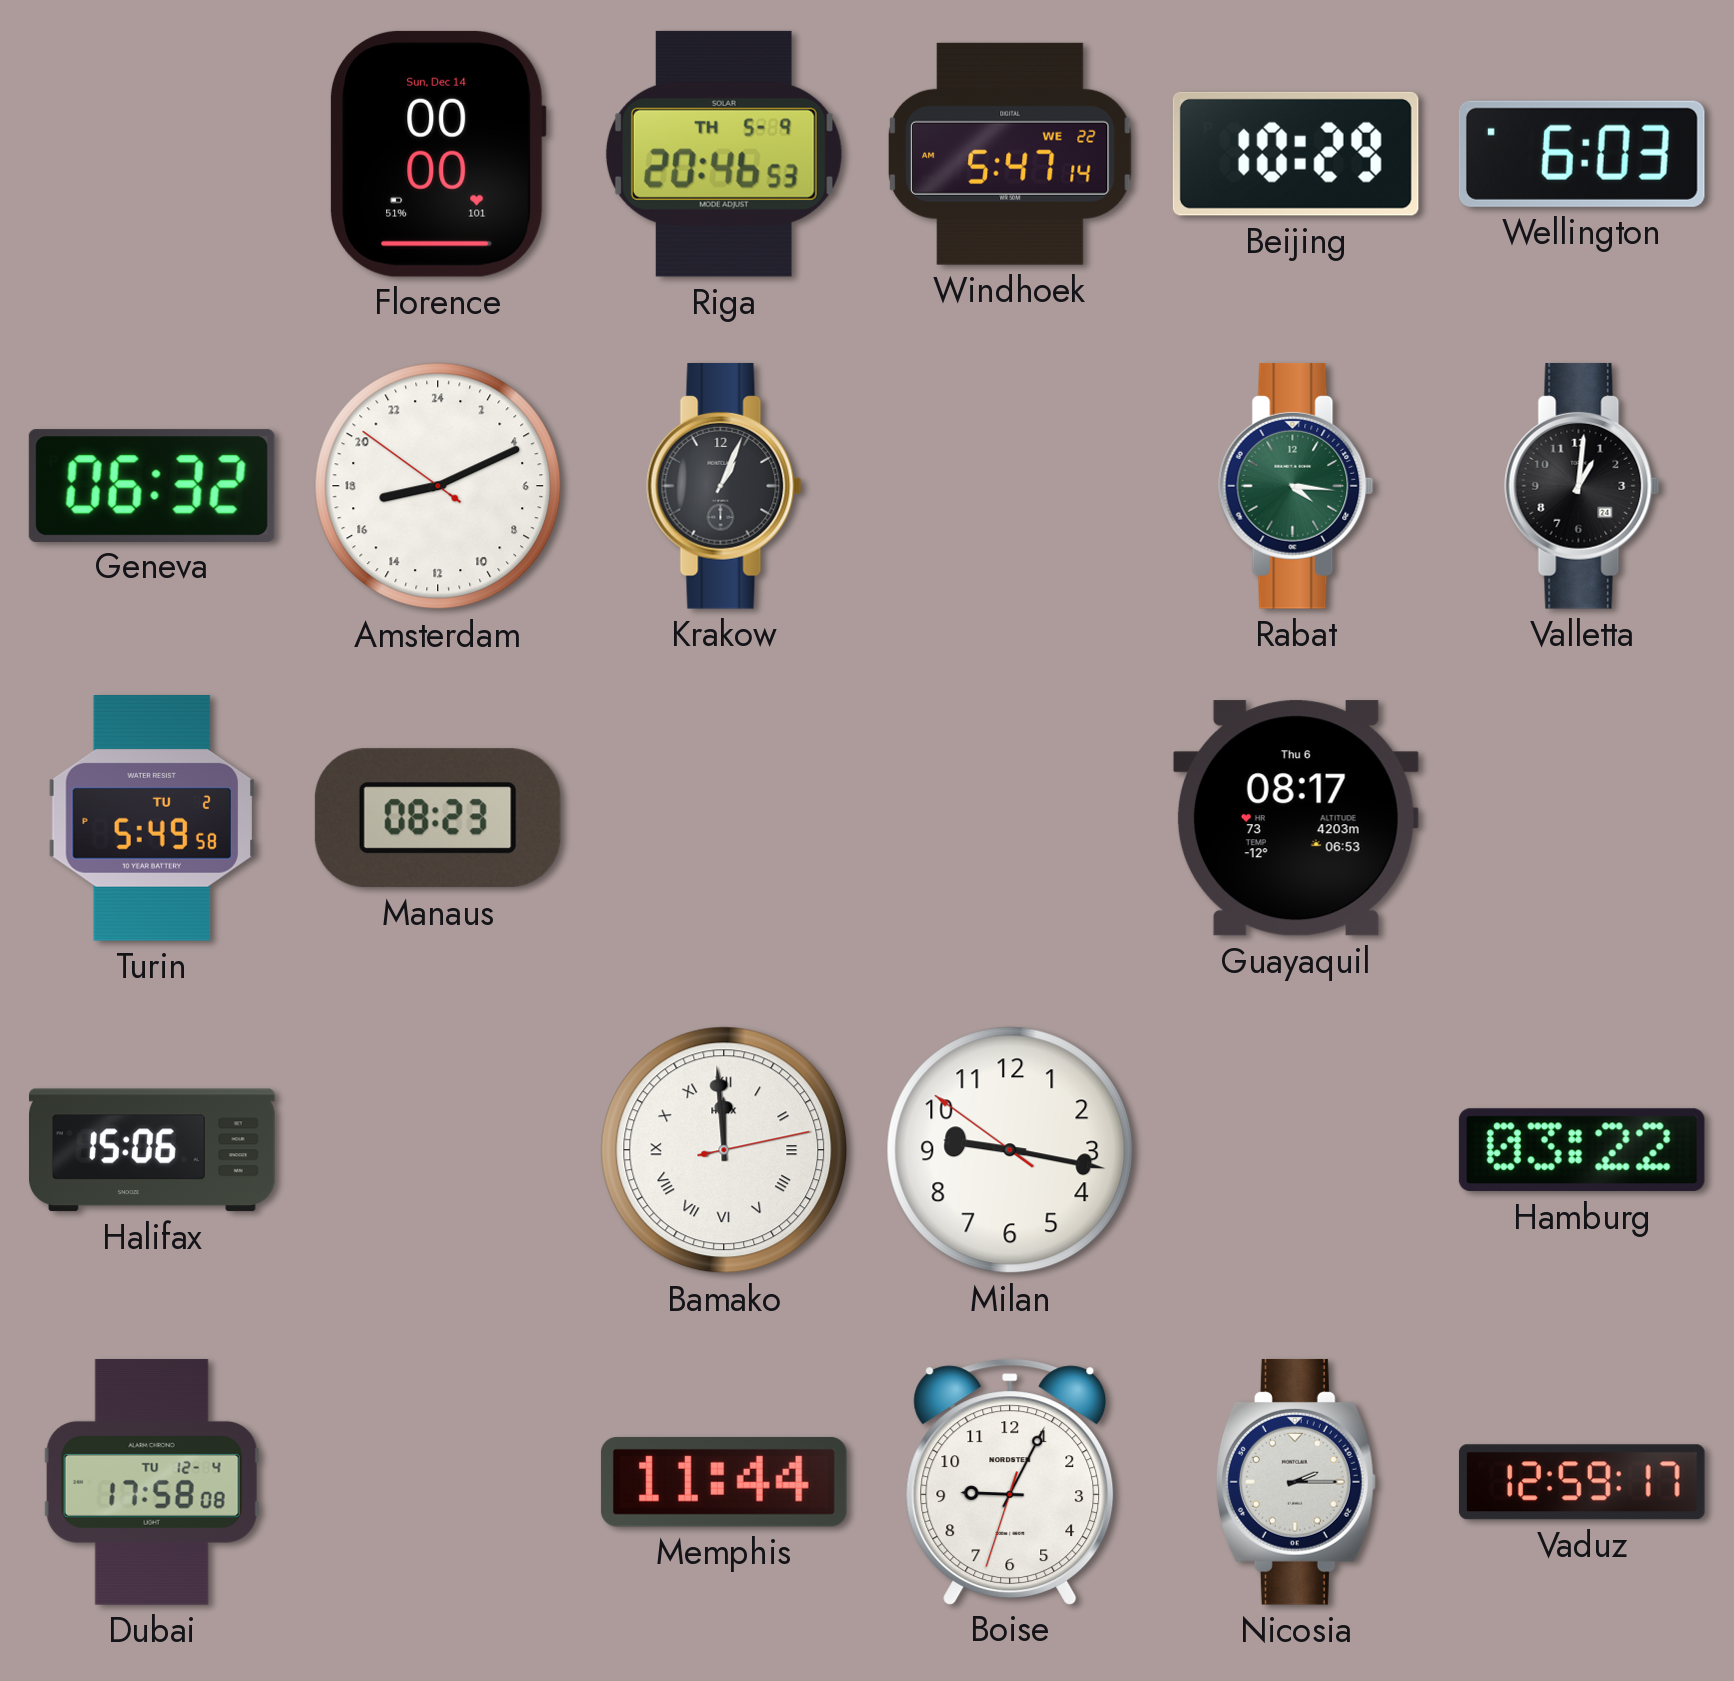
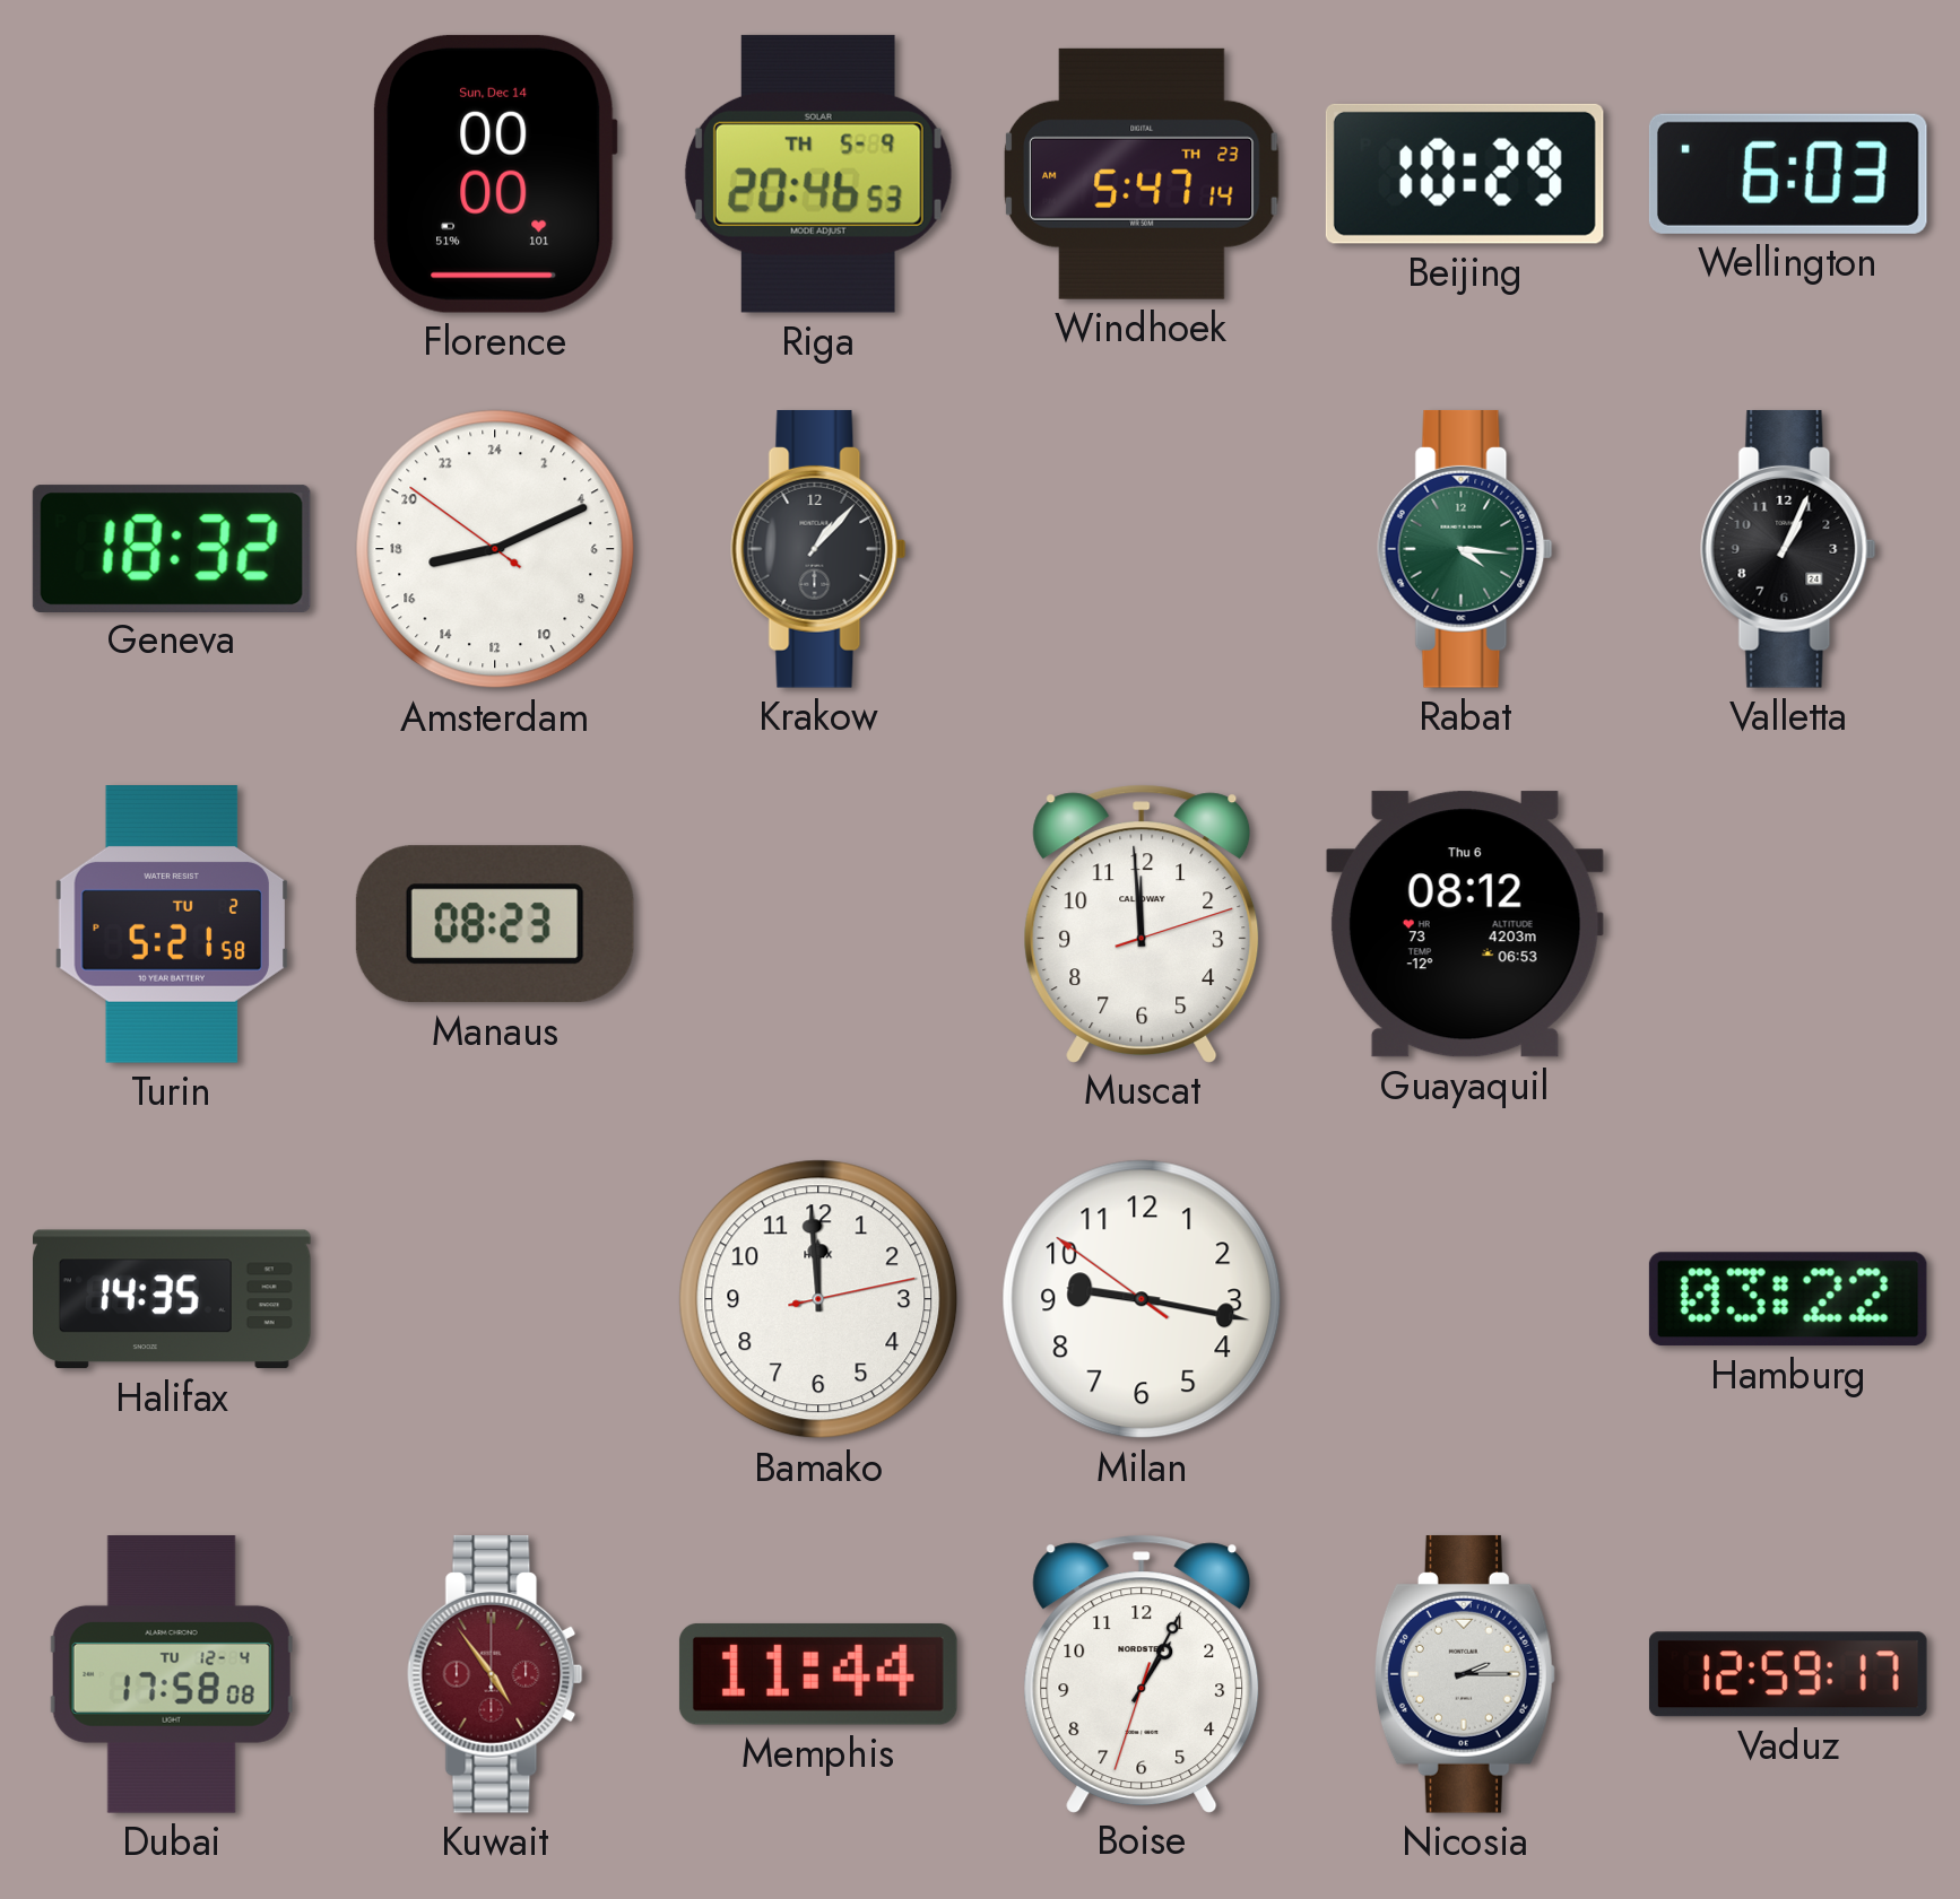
Windhoek date: WE 22 -> TH 23 (1142, 174)
Geneva: 06:32 -> 18:32 (172, 548)
Krakow: 1:04 -> 1:07 (818, 549)
Valletta: 1:01 -> 1:04 (1788, 549)
Turin: 5:49 -> 5:21 (171, 925)
Muscat: none -> 11:59 (1142, 923)
Guayaquil: 08:17 -> 08:12 (1465, 924)
Halifax: 15:06 -> 14:35 (173, 1299)
Bamako numerals: Roman -> Arabic (818, 1299)
Kuwait: none -> 4:54 (495, 1674)
Boise: 9:04 -> 1:04 (1142, 1673)
